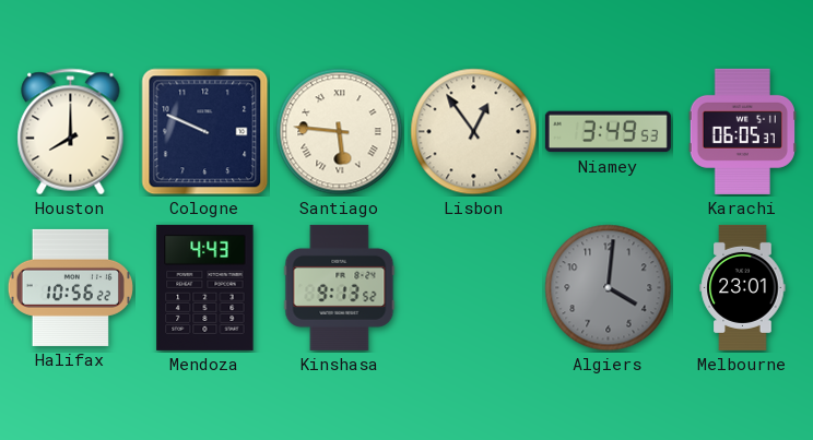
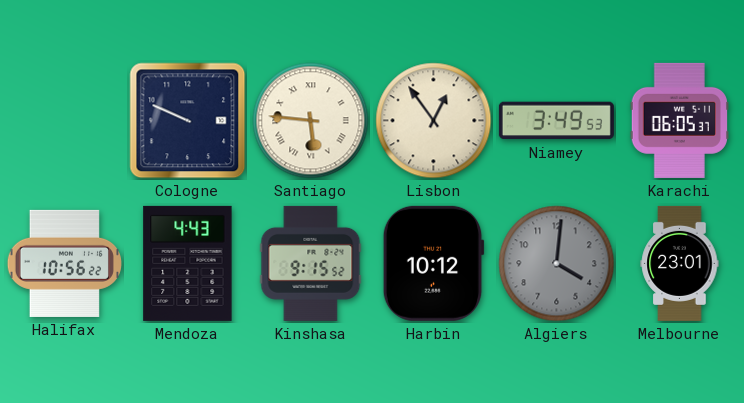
Houston: 8:00 -> none (71, 132)
Kinshasa: 9:13 -> 9:15 (311, 263)
Harbin: none -> 10:12 (433, 263)
